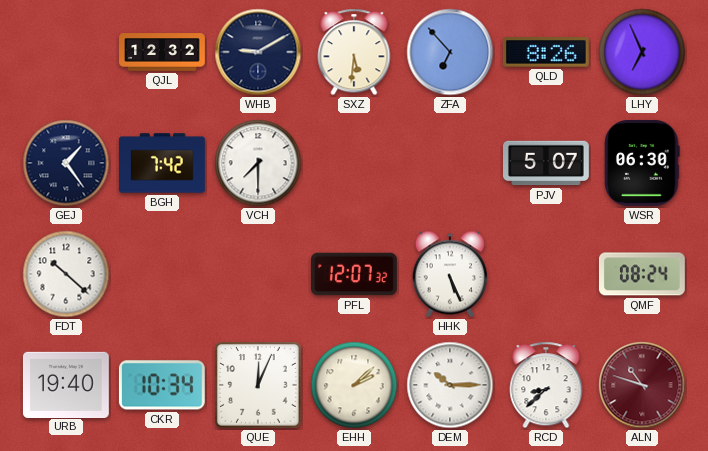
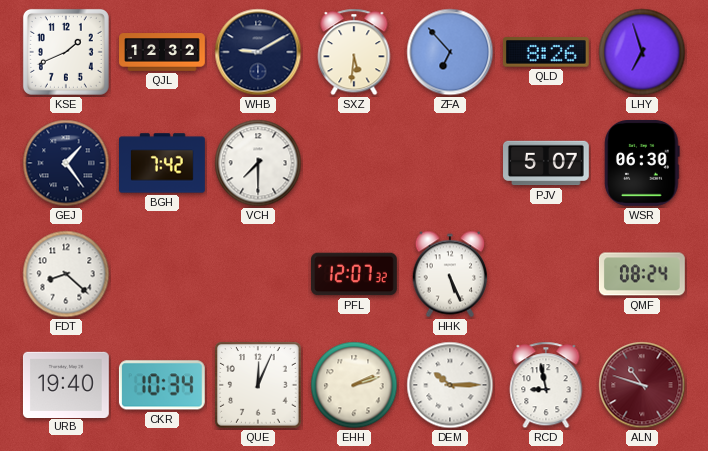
KSE: none -> 1:41 (66, 52)
LHY: 6:56 -> 6:57 (642, 52)
FDT: 10:22 -> 8:22 (66, 274)
EHH: 2:08 -> 2:12 (354, 385)
RCD: 8:38 -> 8:58 (546, 385)
